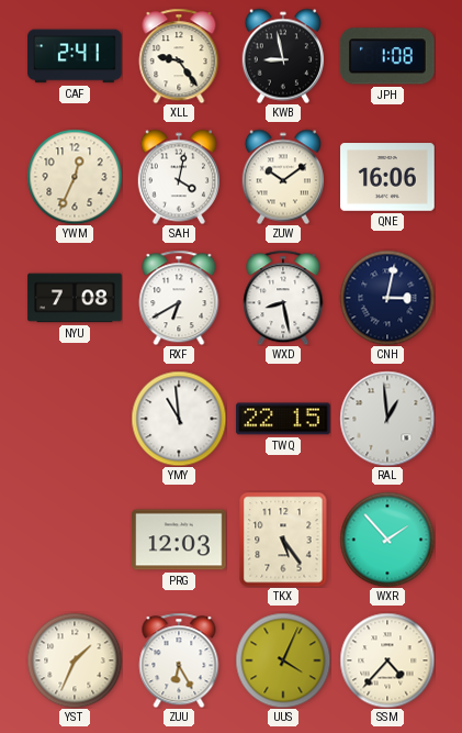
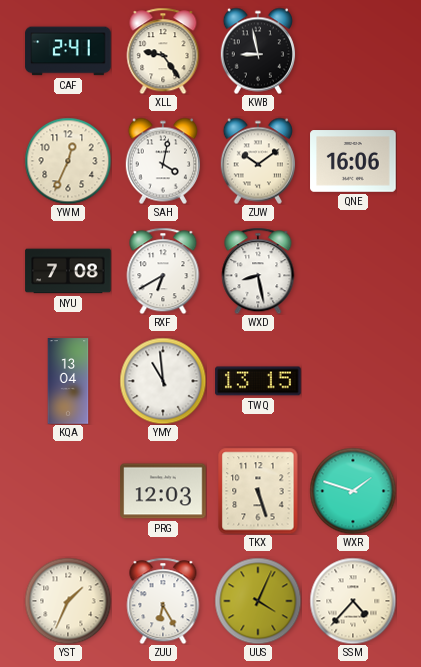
JPH: 1:08 -> none (387, 56)
CNH: 3:02 -> none (387, 298)
KQA: none -> 13:04 (68, 381)
TWQ: 22:15 -> 13:15 (258, 381)
RAL: 12:59 -> none (387, 419)
TKX: 5:24 -> 5:27 (258, 491)
WXR: 1:53 -> 1:48 (353, 491)
